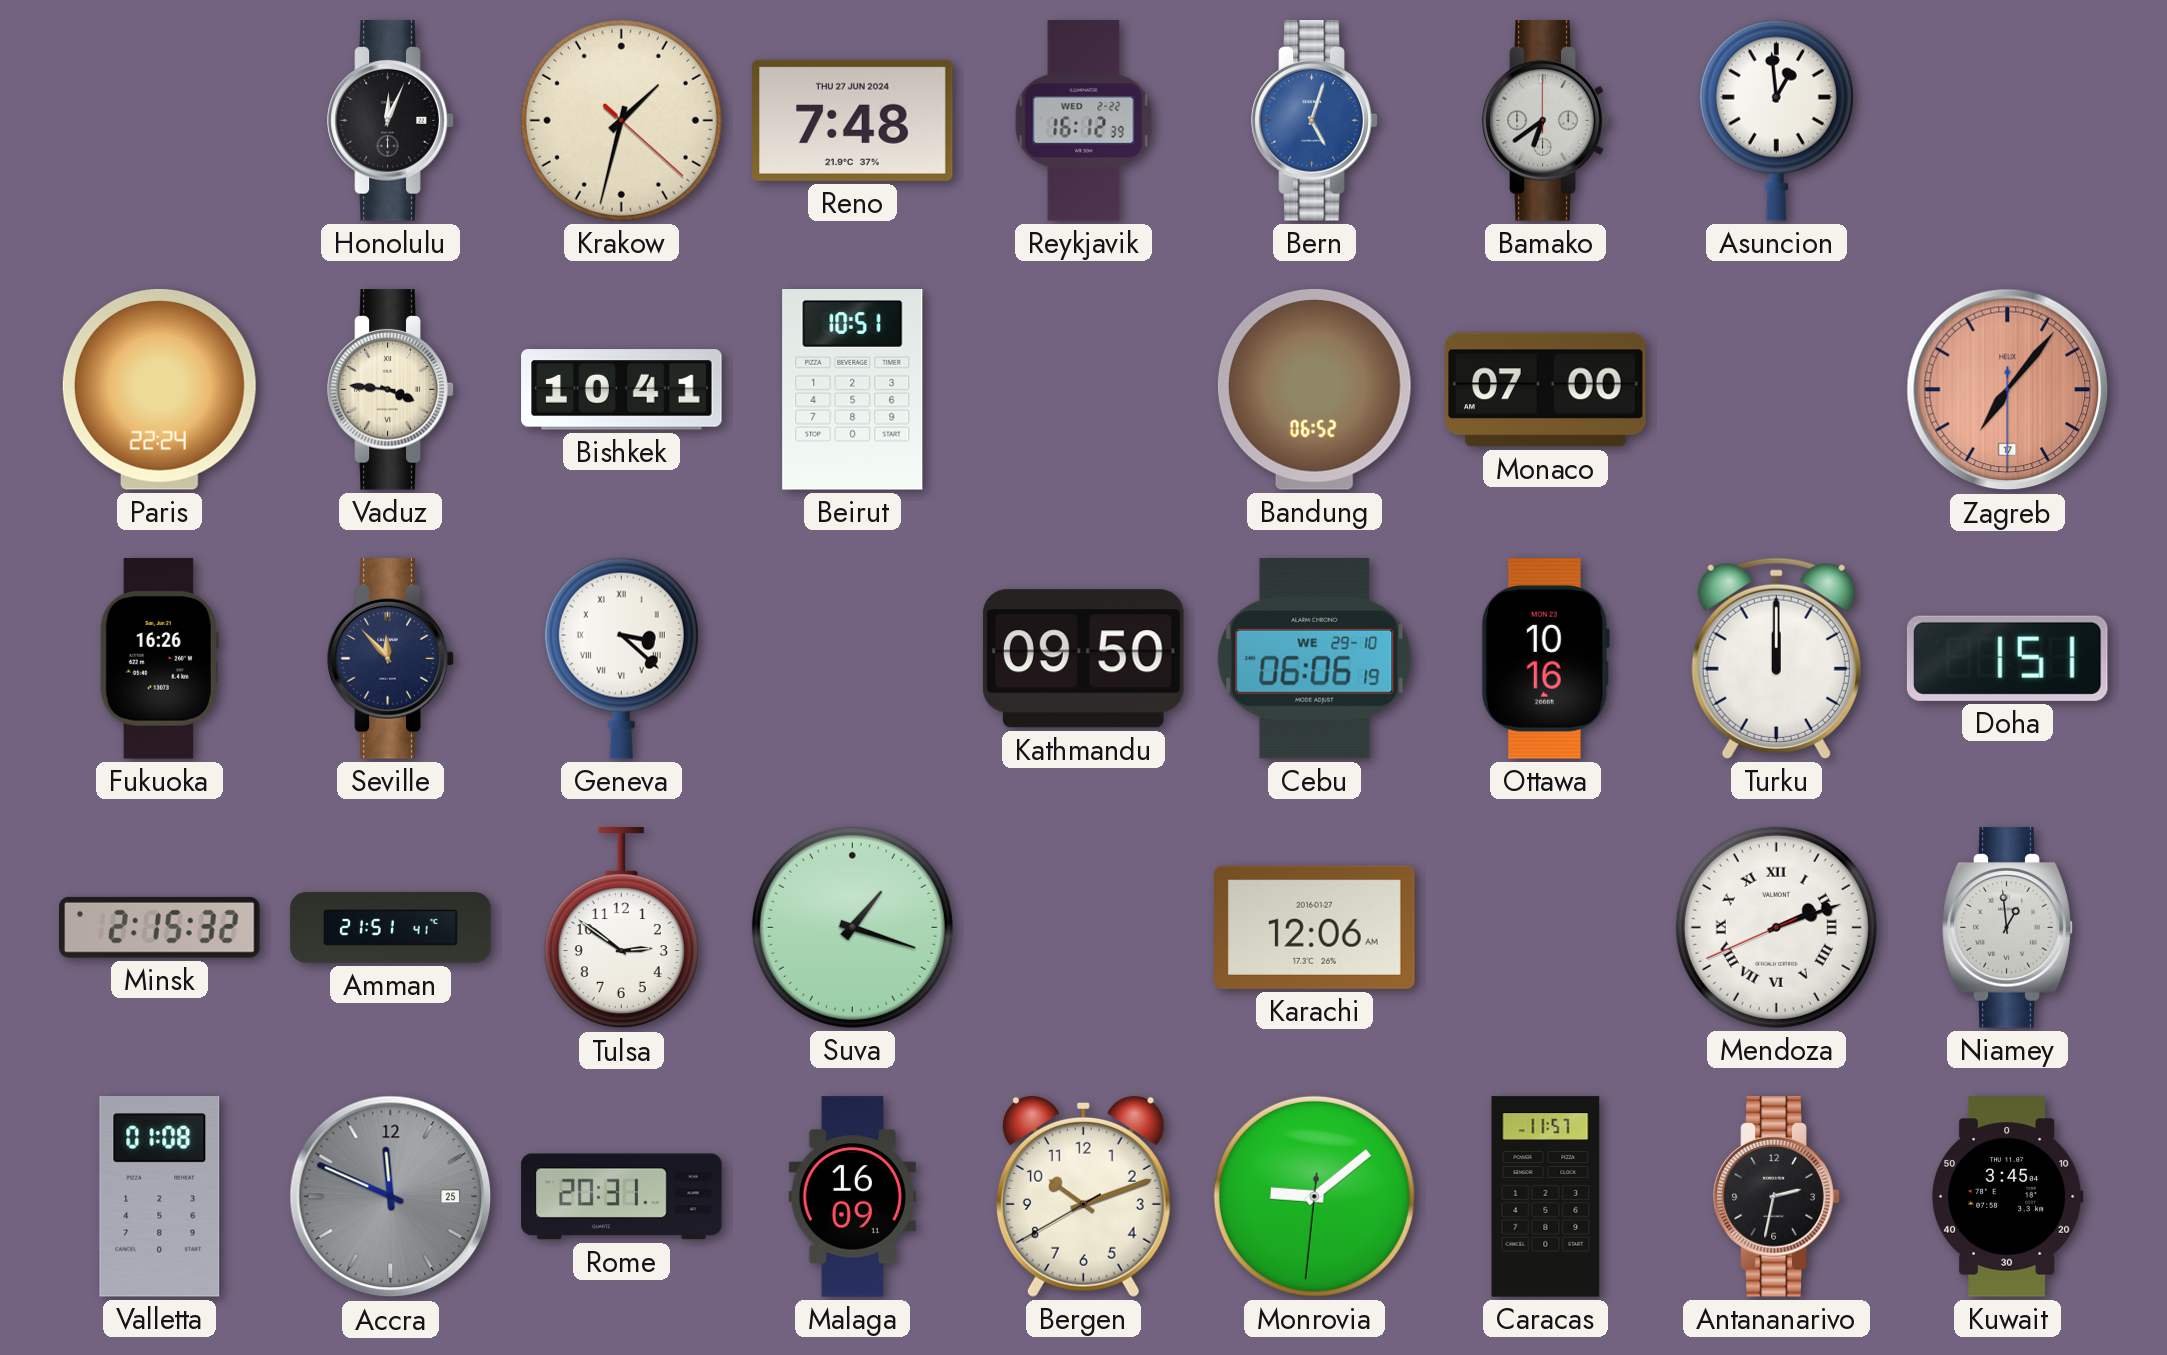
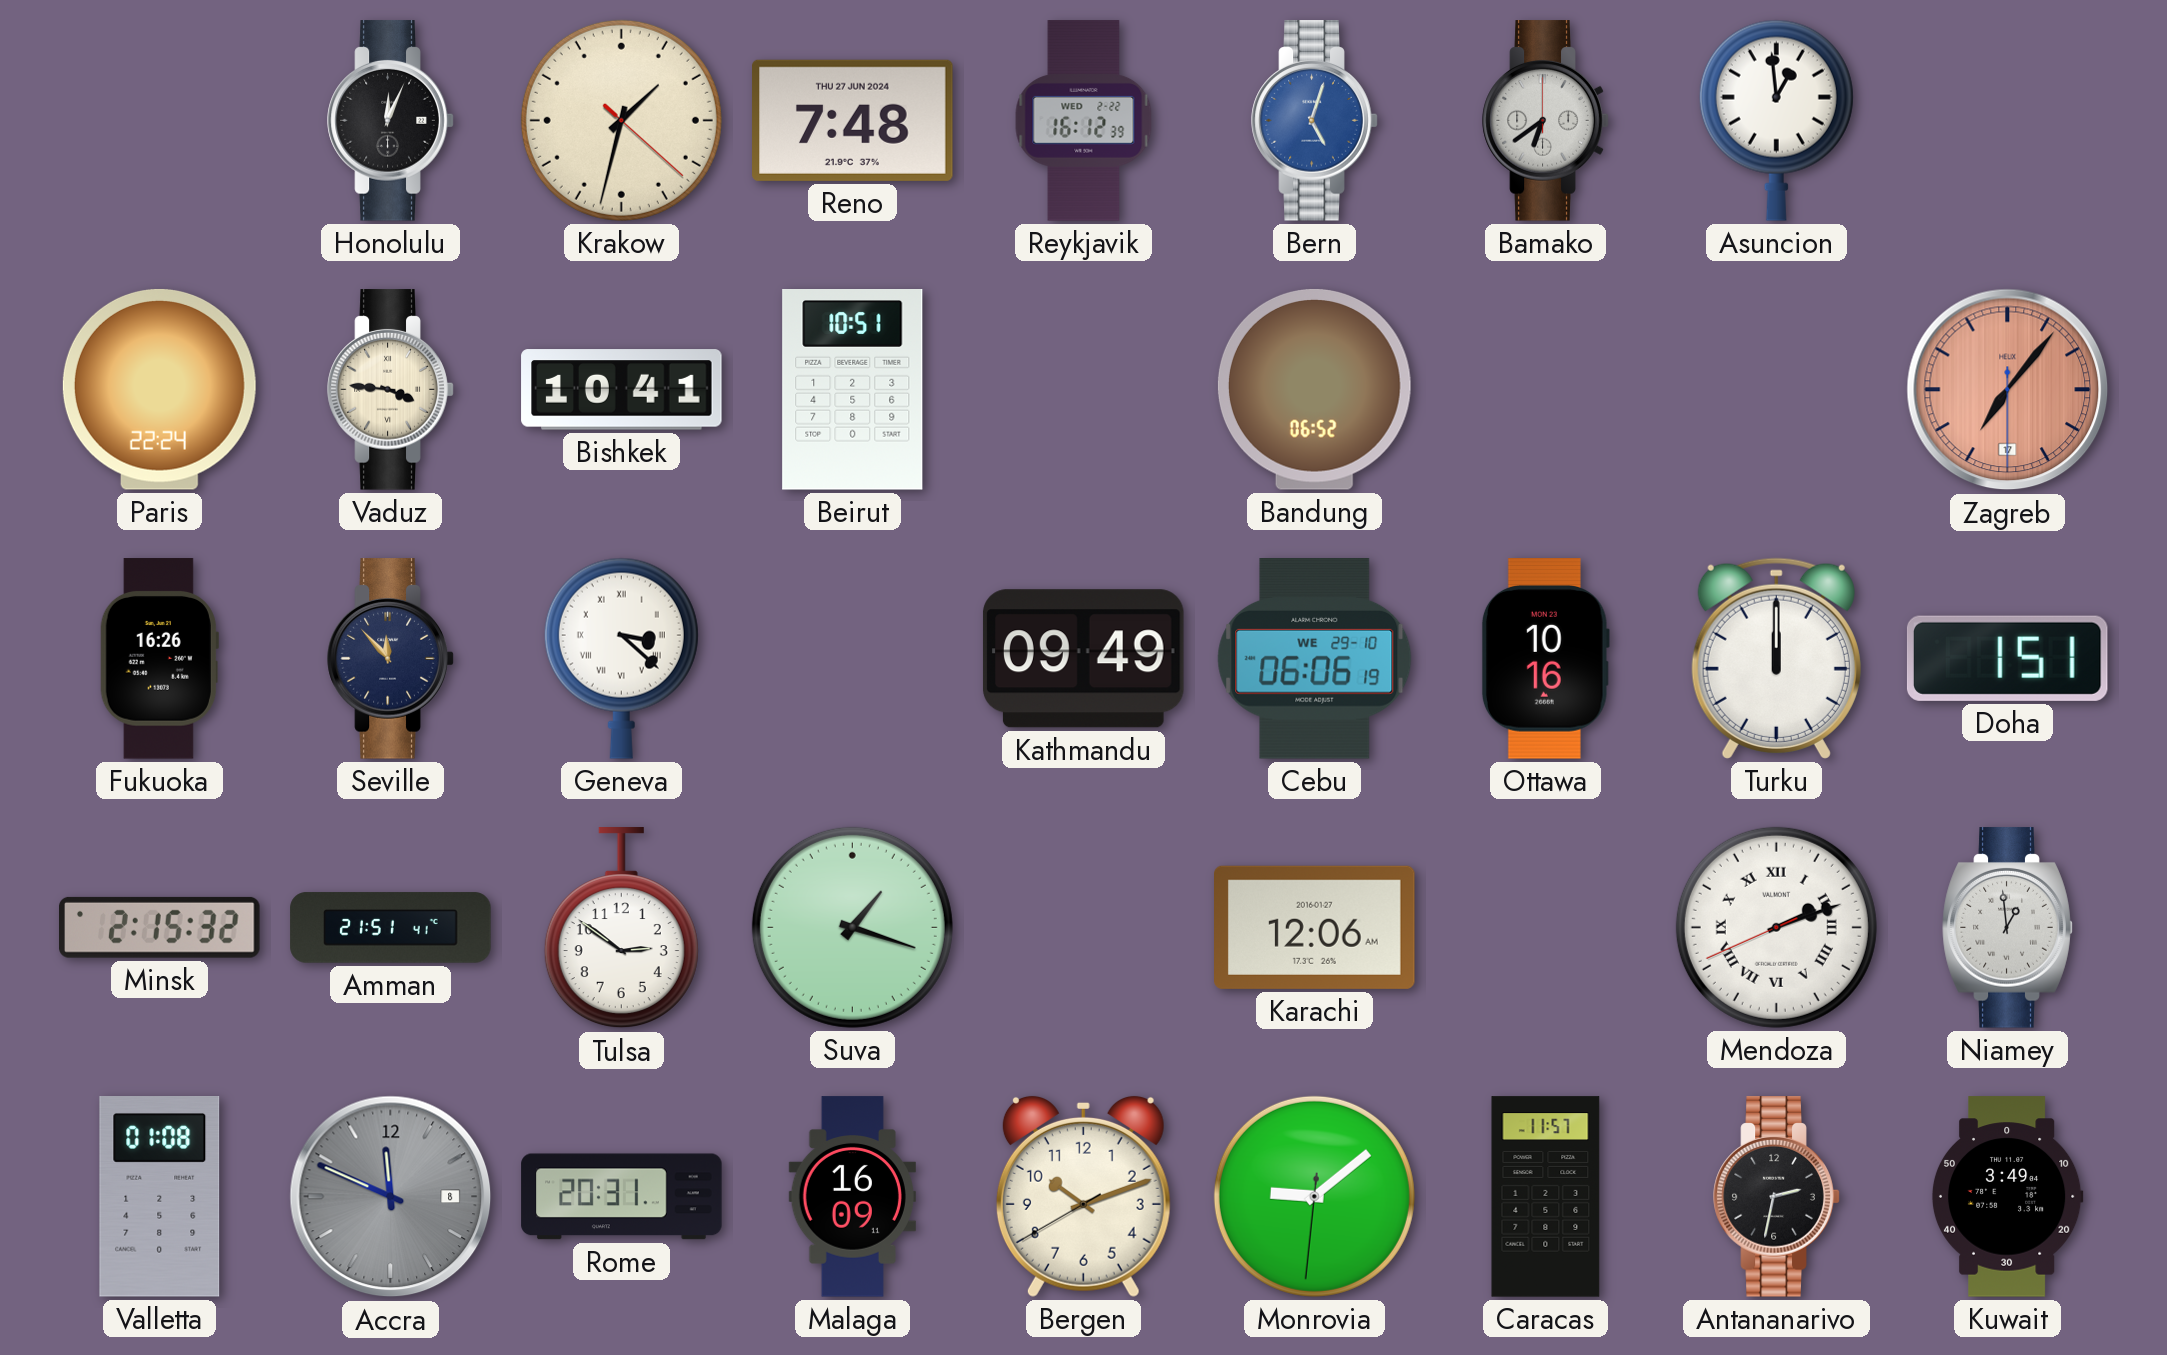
Monaco: 07:00 -> none (1546, 390)
Kathmandu: 09:50 -> 09:49 (1084, 659)
Accra date: 25 -> 8 (391, 1197)
Kuwait: 3:45 -> 3:49 (2007, 1197)
